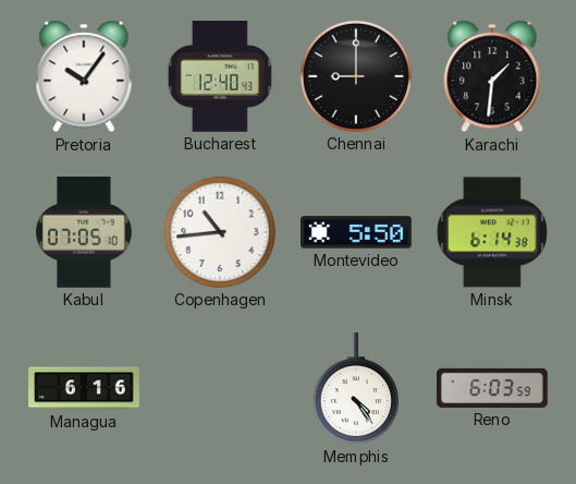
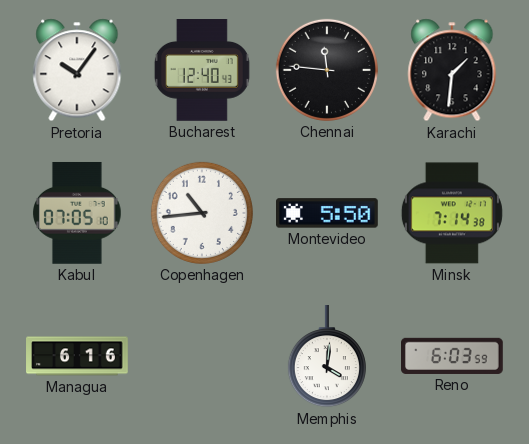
Chennai: 9:00 -> 11:46 (327, 70)
Minsk: 6:14 -> 7:14 (452, 213)
Memphis: 4:24 -> 4:01 (327, 357)
